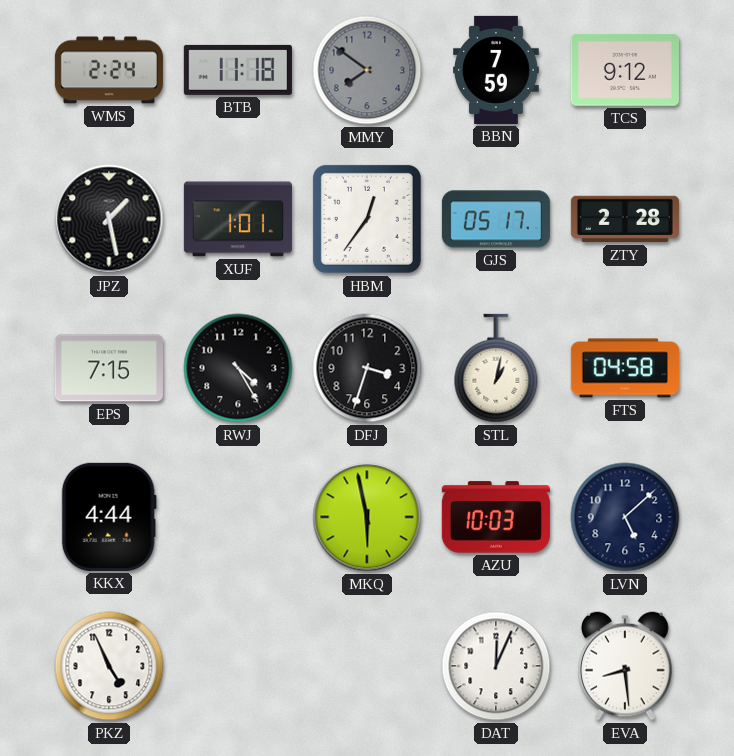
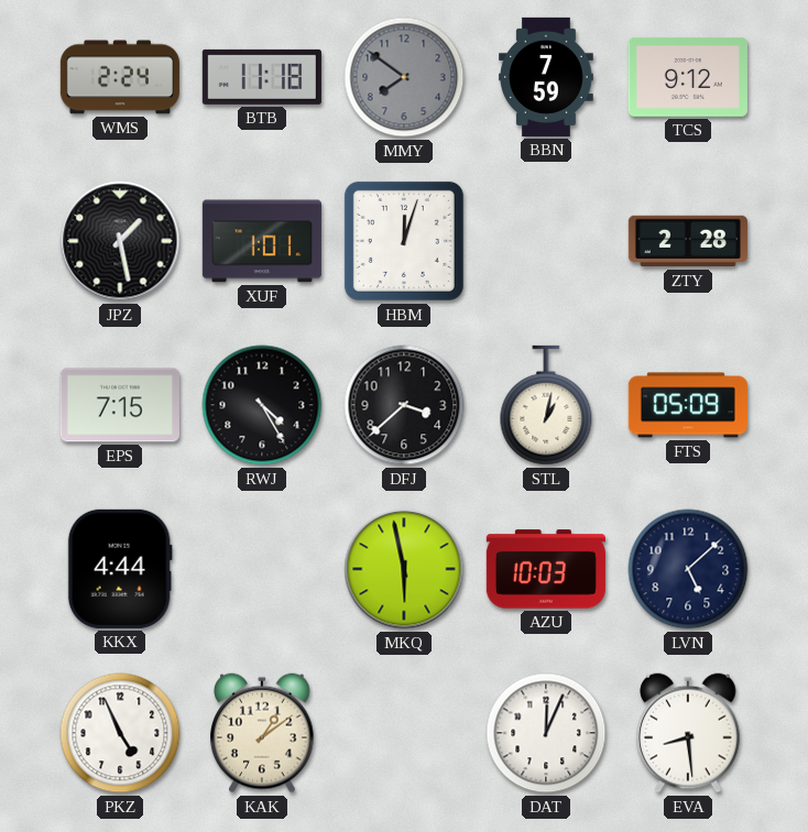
HBM: 12:36 -> 12:03 (404, 241)
GJS: 05:17 -> none (496, 219)
DFJ: 3:33 -> 3:38 (404, 405)
FTS: 04:58 -> 05:09 (688, 405)
KAK: none -> 1:09 (263, 733)
